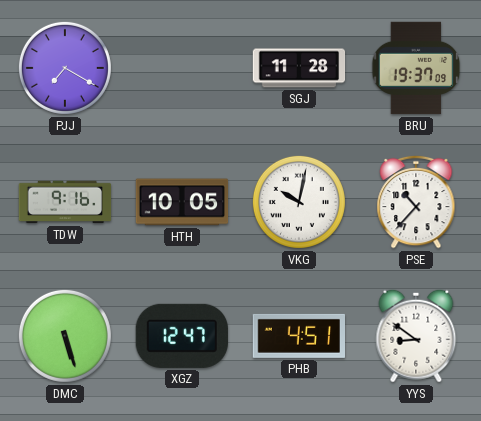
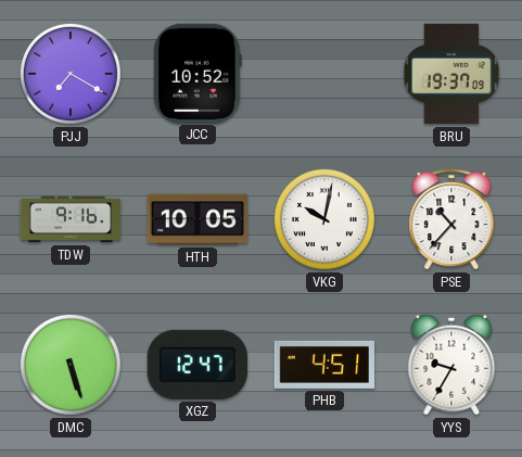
JCC: none -> 10:52 (198, 73)
SGJ: 11:28 -> none (299, 68)
YYS: 8:51 -> 9:35 (451, 365)
